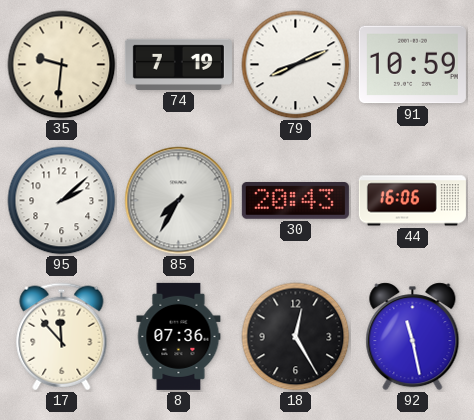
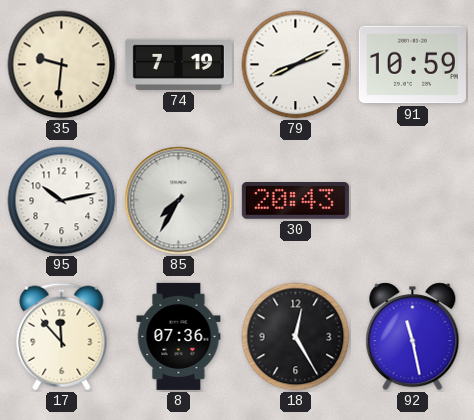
95: 2:08 -> 10:13 (62, 201)
44: 16:06 -> none (412, 201)
